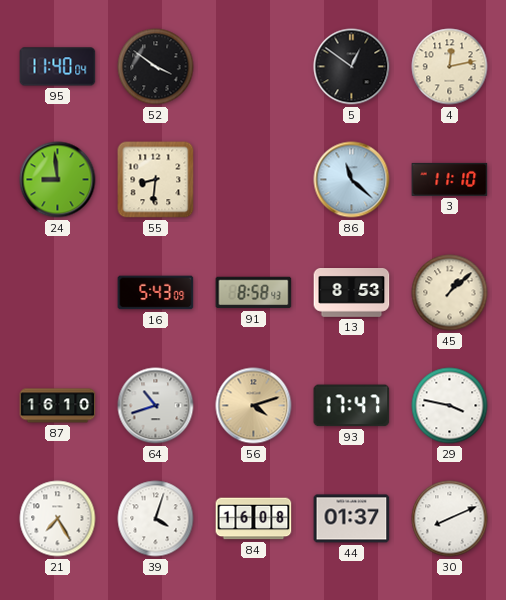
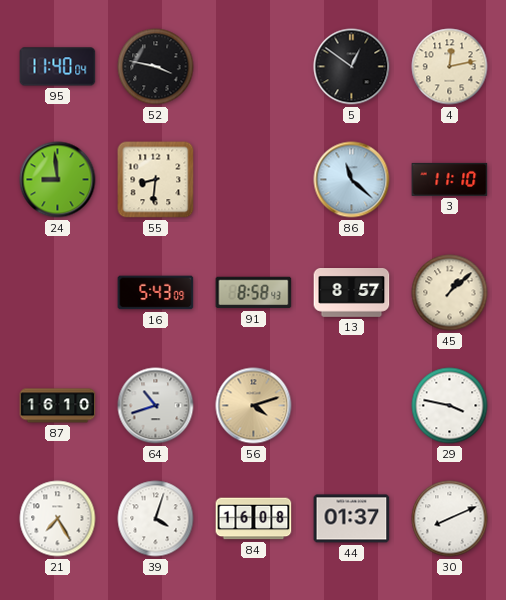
52: 3:51 -> 3:47 (156, 67)
13: 8:53 -> 8:57 (352, 293)
93: 17:47 -> none (352, 406)
